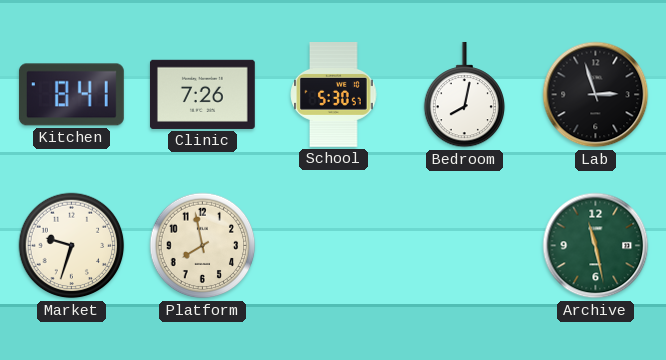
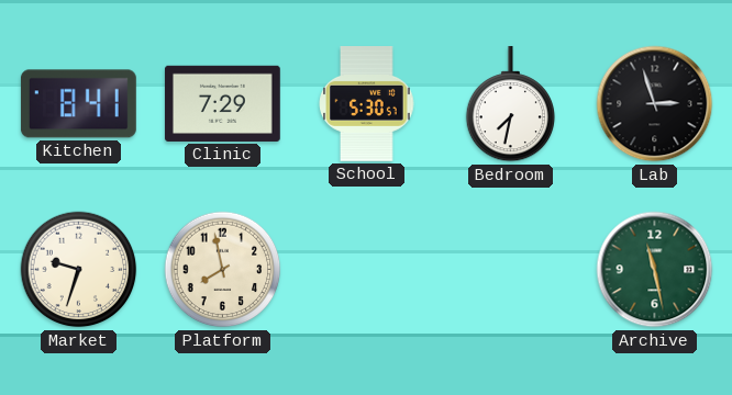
Clinic: 7:26 -> 7:29 (222, 103)
Bedroom: 8:02 -> 7:32 (511, 104)
